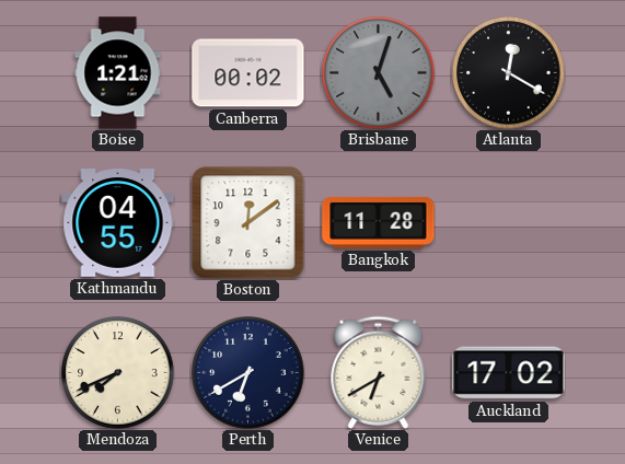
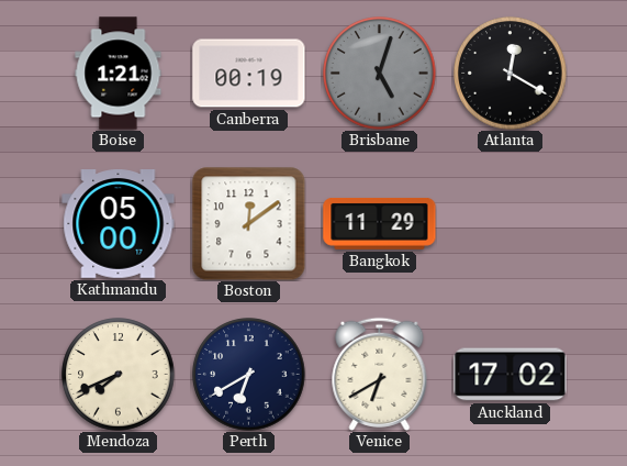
Canberra: 00:02 -> 00:19 (249, 74)
Kathmandu: 04:55 -> 05:00 (119, 224)
Bangkok: 11:28 -> 11:29 (380, 223)
